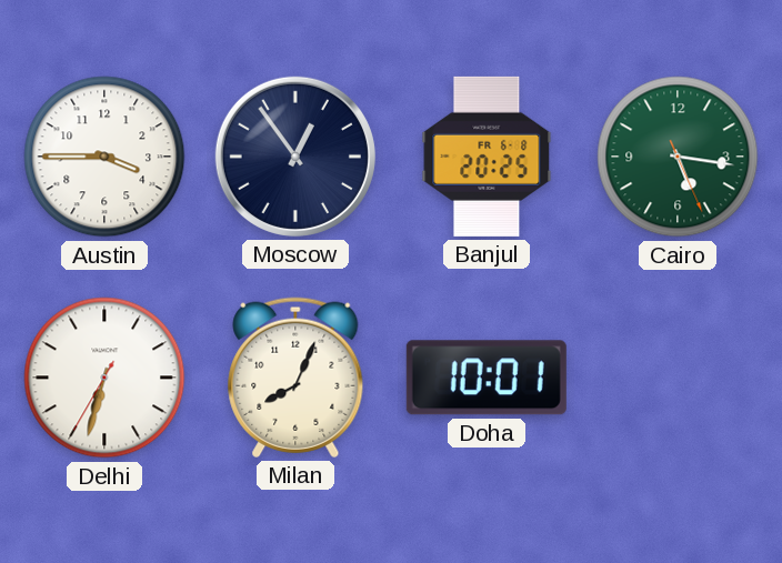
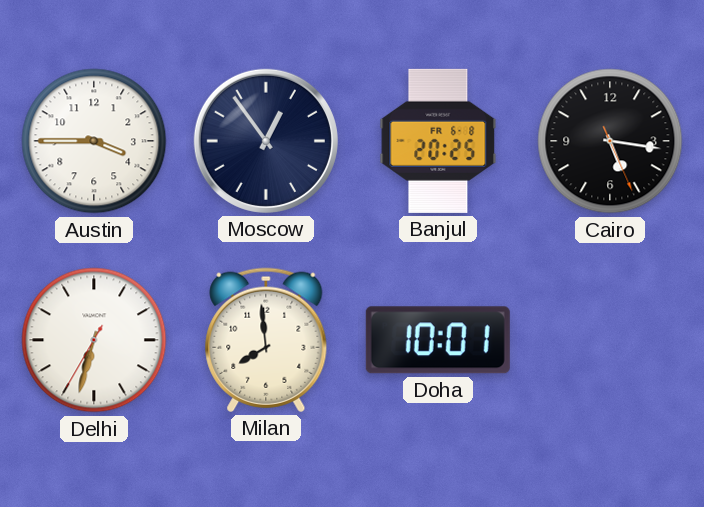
Cairo dial: green -> black (610, 141)
Milan: 8:04 -> 7:59 (266, 340)
